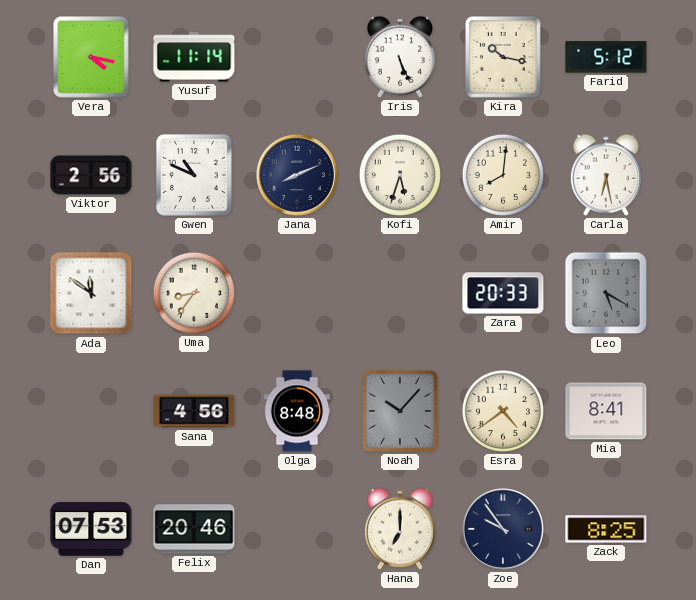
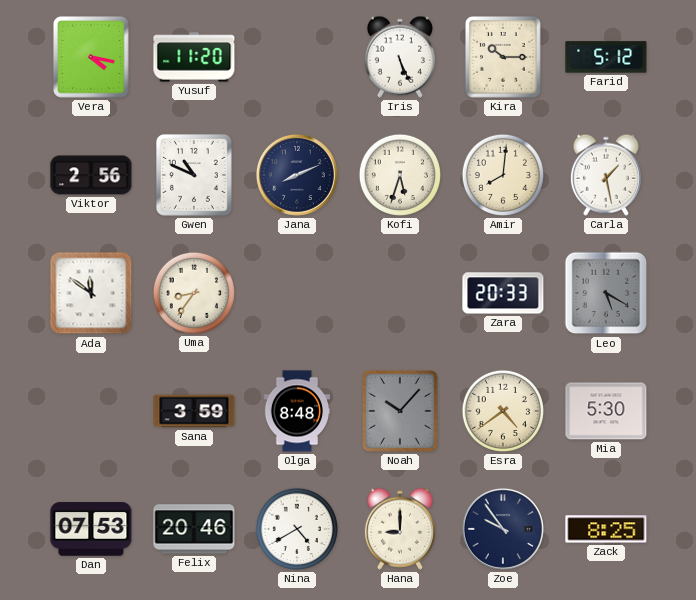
Yusuf: 11:14 -> 11:20 (194, 57)
Kira: 10:17 -> 10:15 (504, 58)
Carla: 6:28 -> 1:28 (606, 175)
Sana: 4:56 -> 3:59 (194, 411)
Mia: 8:41 -> 5:30 (606, 411)
Nina: none -> 4:40 (297, 529)
Hana: 7:00 -> 9:00 (400, 529)
